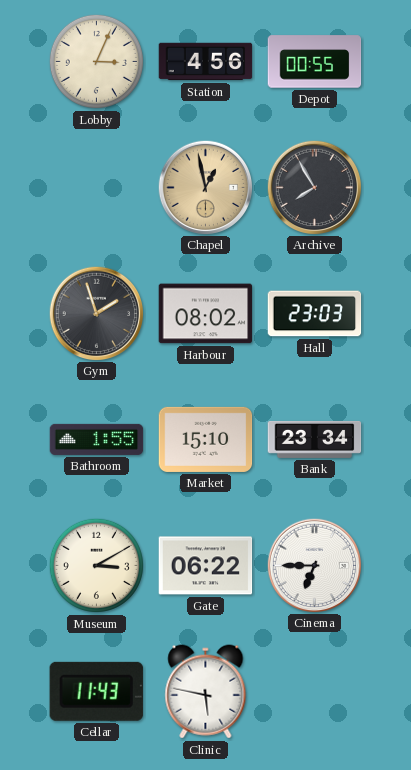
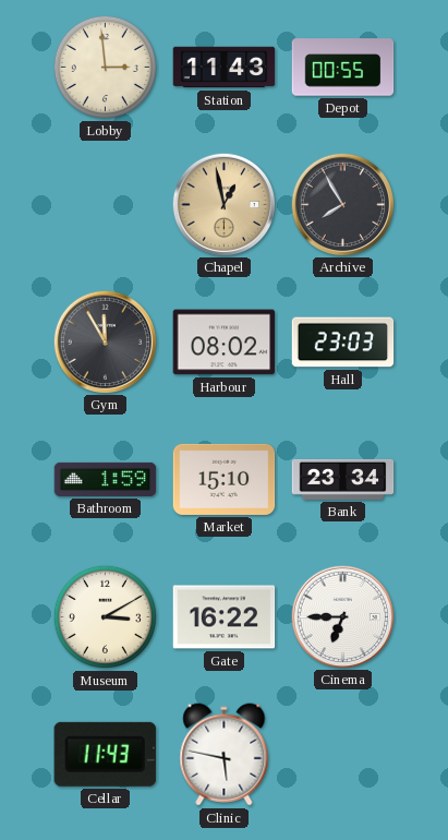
Lobby: 3:04 -> 2:59 (105, 67)
Station: 4:56 -> 11:43 (225, 68)
Gym: 1:57 -> 11:55 (105, 341)
Bathroom: 1:55 -> 1:59 (106, 479)
Gate: 06:22 -> 16:22 (225, 617)
